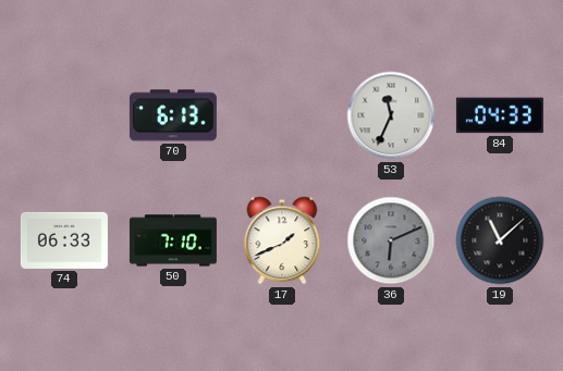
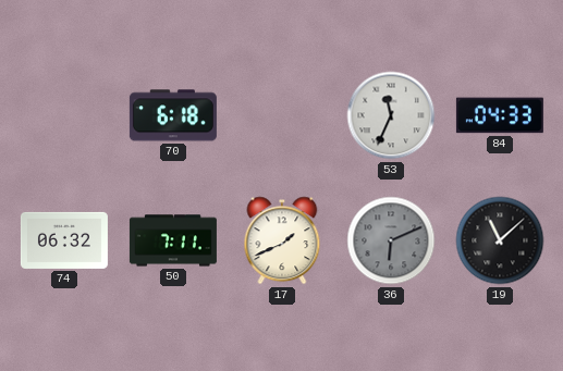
70: 6:13 -> 6:18 (173, 115)
74: 06:33 -> 06:32 (64, 240)
50: 7:10 -> 7:11 (173, 240)
